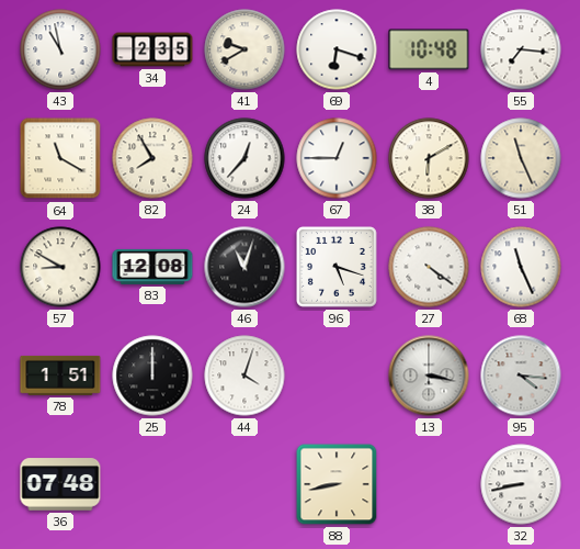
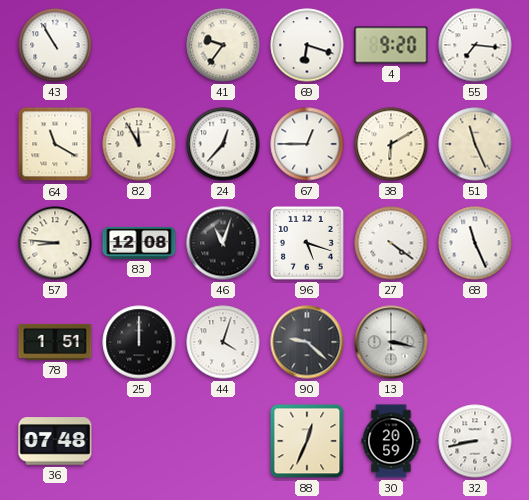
43: 10:58 -> 10:55 (55, 45)
34: 2:35 -> none (152, 49)
41: 9:40 -> 9:36 (223, 45)
4: 10:48 -> 9:20 (391, 45)
82: 7:55 -> 11:55 (139, 144)
57: 8:50 -> 8:46 (55, 243)
90: none -> 9:22 (307, 342)
95: 4:16 -> none (521, 376)
88: 8:43 -> 12:34 (307, 441)
30: none -> 20:59 (391, 441)
